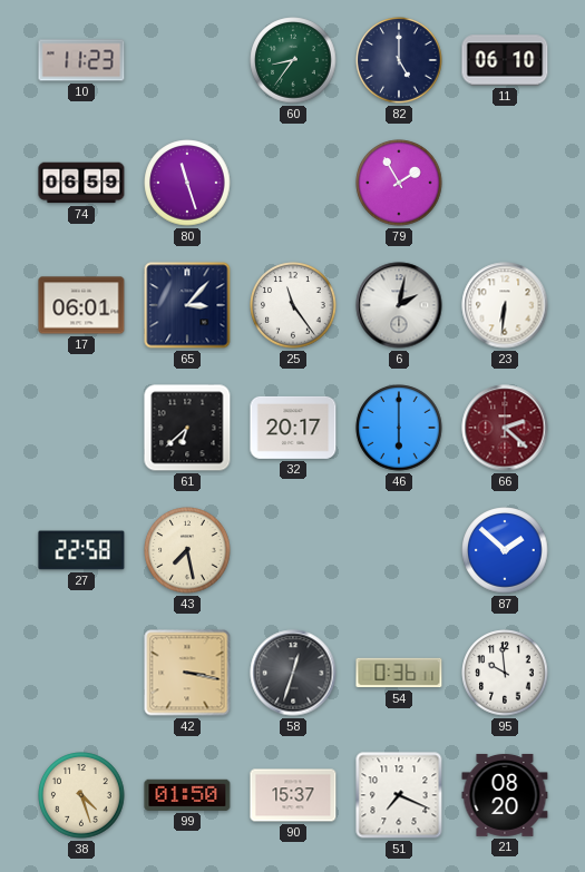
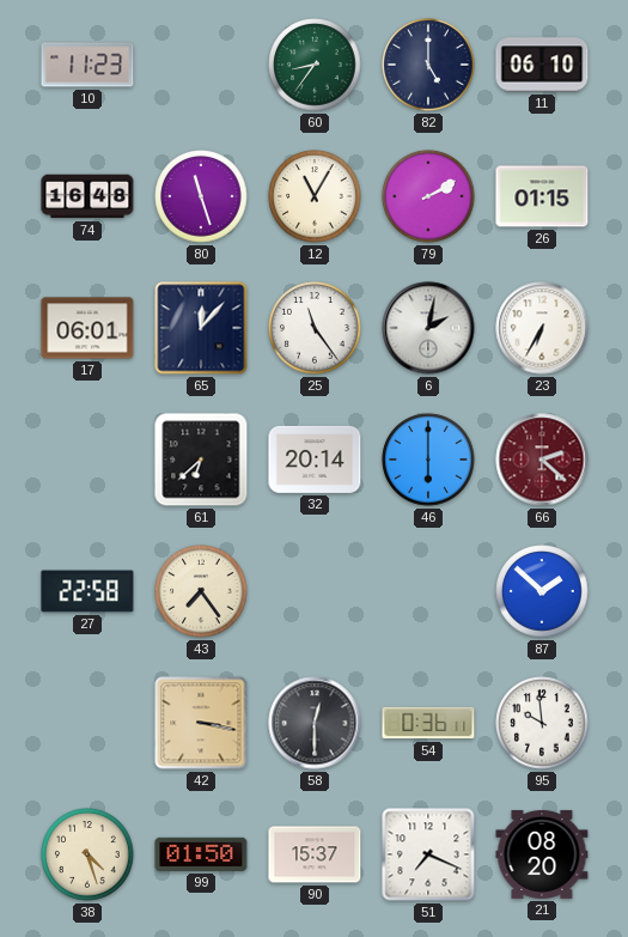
74: 06:59 -> 16:48 (87, 196)
12: none -> 11:05 (315, 196)
79: 1:55 -> 2:10 (428, 196)
26: none -> 01:15 (542, 196)
65: 3:07 -> 12:07 (201, 328)
23: 6:31 -> 6:35 (542, 328)
32: 20:17 -> 20:14 (315, 460)
43: 7:28 -> 7:24 (201, 591)
58: 12:33 -> 12:30 (315, 723)
